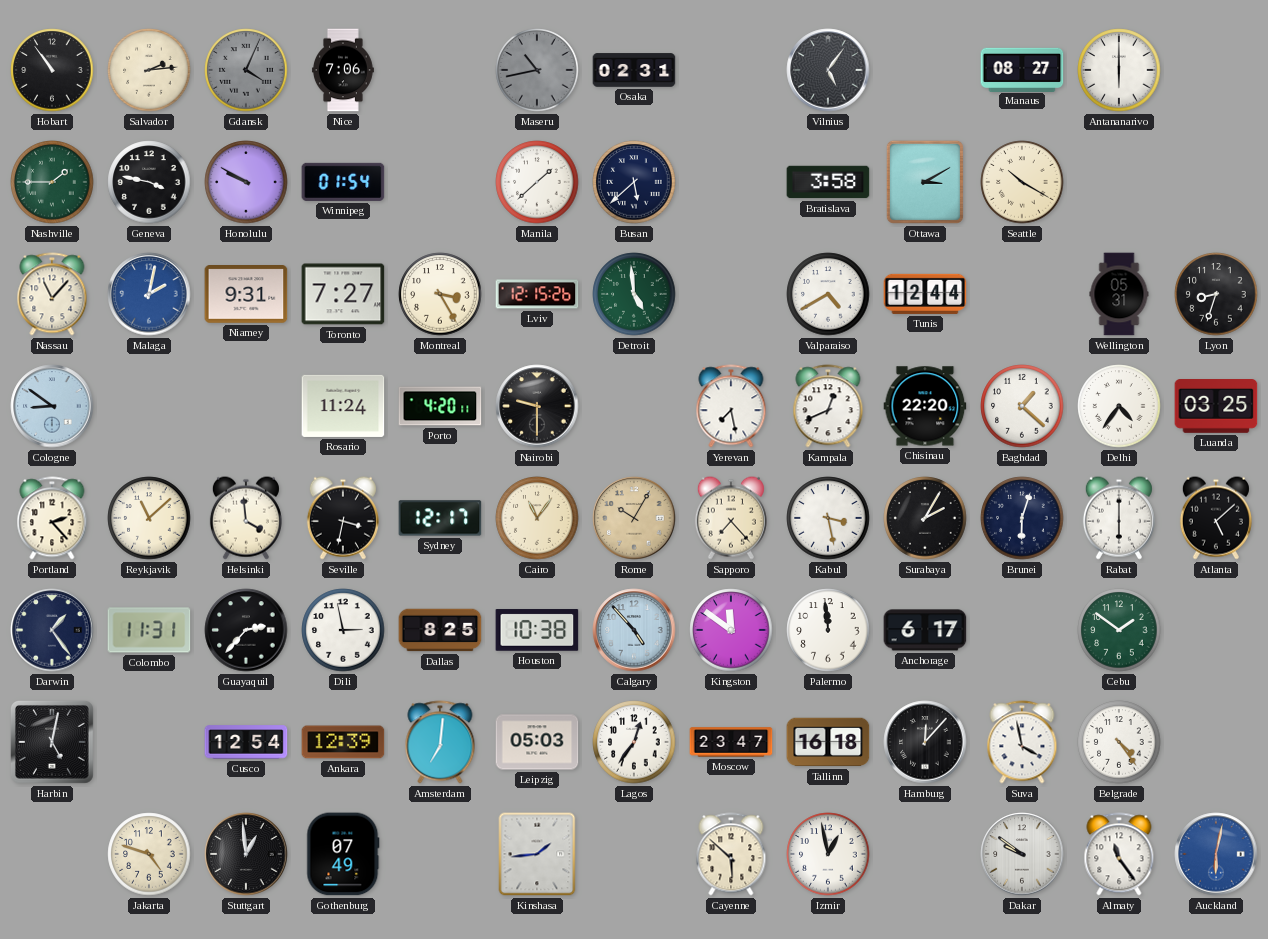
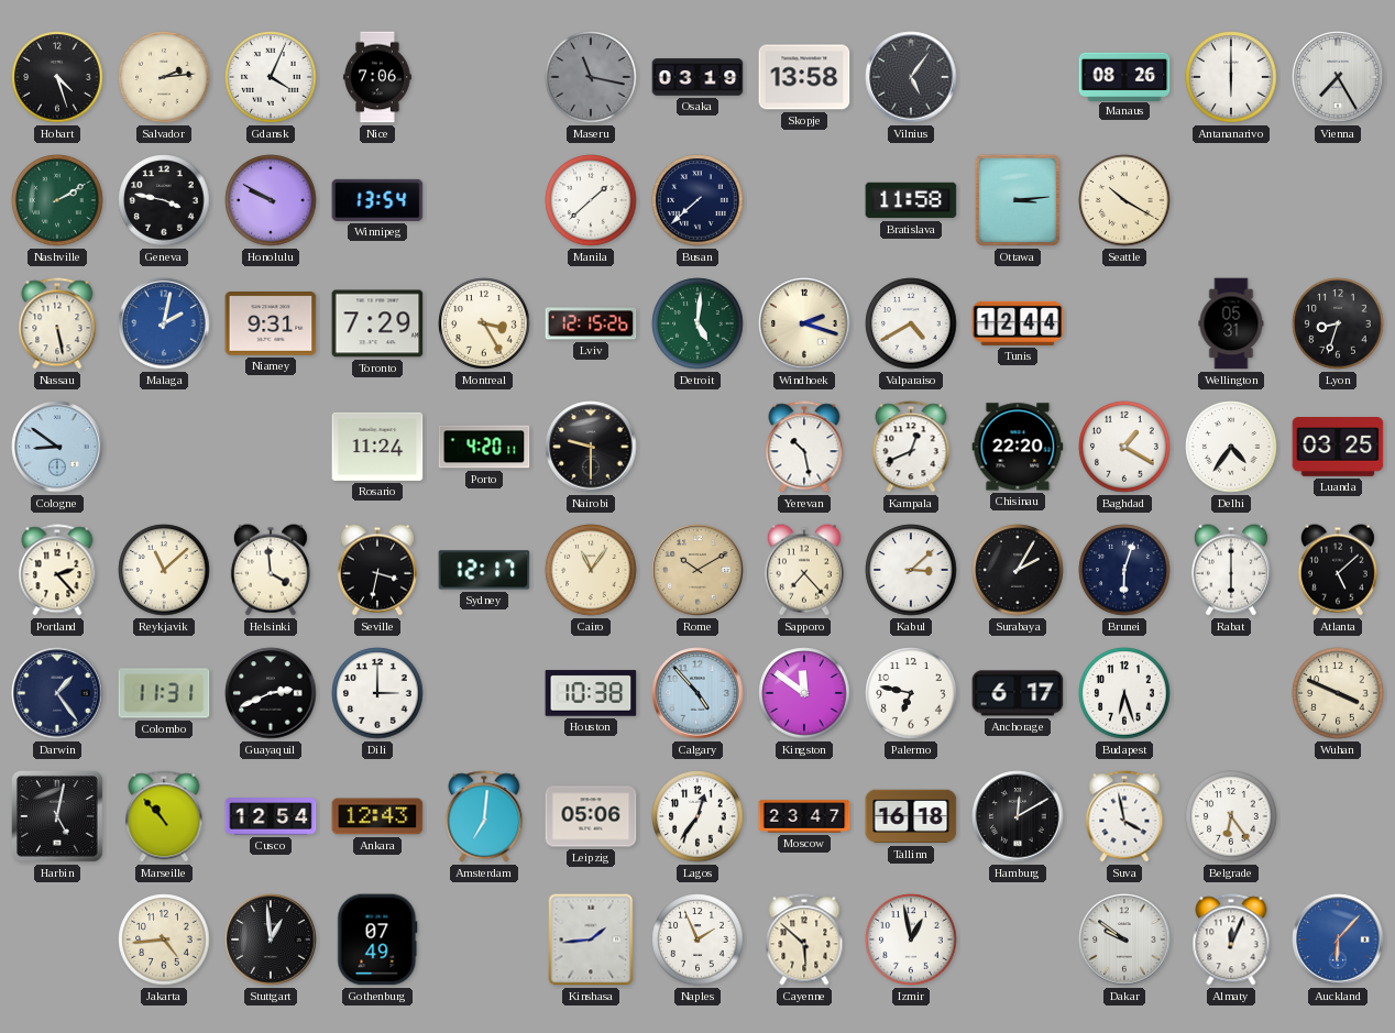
Hobart: 10:54 -> 4:27 (57, 77)
Gdansk dial: grey -> white (271, 77)
Maseru: 10:43 -> 11:17 (591, 77)
Osaka: 02:31 -> 03:19 (697, 77)
Skopje: none -> 13:58 (804, 77)
Manaus: 08:27 -> 08:26 (1124, 76)
Vienna: none -> 7:25 (1338, 77)
Nashville: 1:45 -> 2:10 (57, 200)
Winnipeg: 01:54 -> 13:54 (377, 200)
Busan: 5:38 -> 7:38 (697, 200)
Bratislava: 3:58 -> 11:58 (911, 200)
Ottawa: 3:10 -> 3:14 (1018, 200)
Nassau: 11:07 -> 5:28 (57, 323)
Toronto: 7:27 -> 7:29 (377, 323)
Detroit: 4:59 -> 5:01 (697, 323)
Windhoek: none -> 2:18 (804, 323)
Yerevan: 7:28 -> 10:28 (804, 447)
Baghdad: 1:22 -> 1:20 (1124, 447)
Rome: 10:05 -> 10:10 (697, 570)
Kabul: 3:28 -> 3:08 (911, 570)
Guayaquil: 2:37 -> 2:41 (271, 693)
Dili: 2:58 -> 3:00 (377, 693)
Dallas: 8:25 -> none (440, 630)
Palermo: 11:59 -> 6:47 (911, 693)
Budapest: none -> 6:27 (1124, 693)
Cebu: 1:51 -> none (1119, 630)
Wuhan: none -> 3:49 (1338, 693)
Marseille: none -> 10:53 (164, 816)
Ankara: 12:39 -> 12:43 (377, 816)
Leipzig: 05:03 -> 05:06 (591, 816)
Hamburg: 12:07 -> 12:10 (1018, 816)
Belgrade: 4:24 -> 6:24 (1231, 816)
Jakarta: 4:48 -> 4:44 (164, 939)
Naples: none -> 1:56 (697, 939)
Almaty: 11:24 -> 12:04 (1231, 939)
Auckland: 6:02 -> 6:07 (1338, 939)
